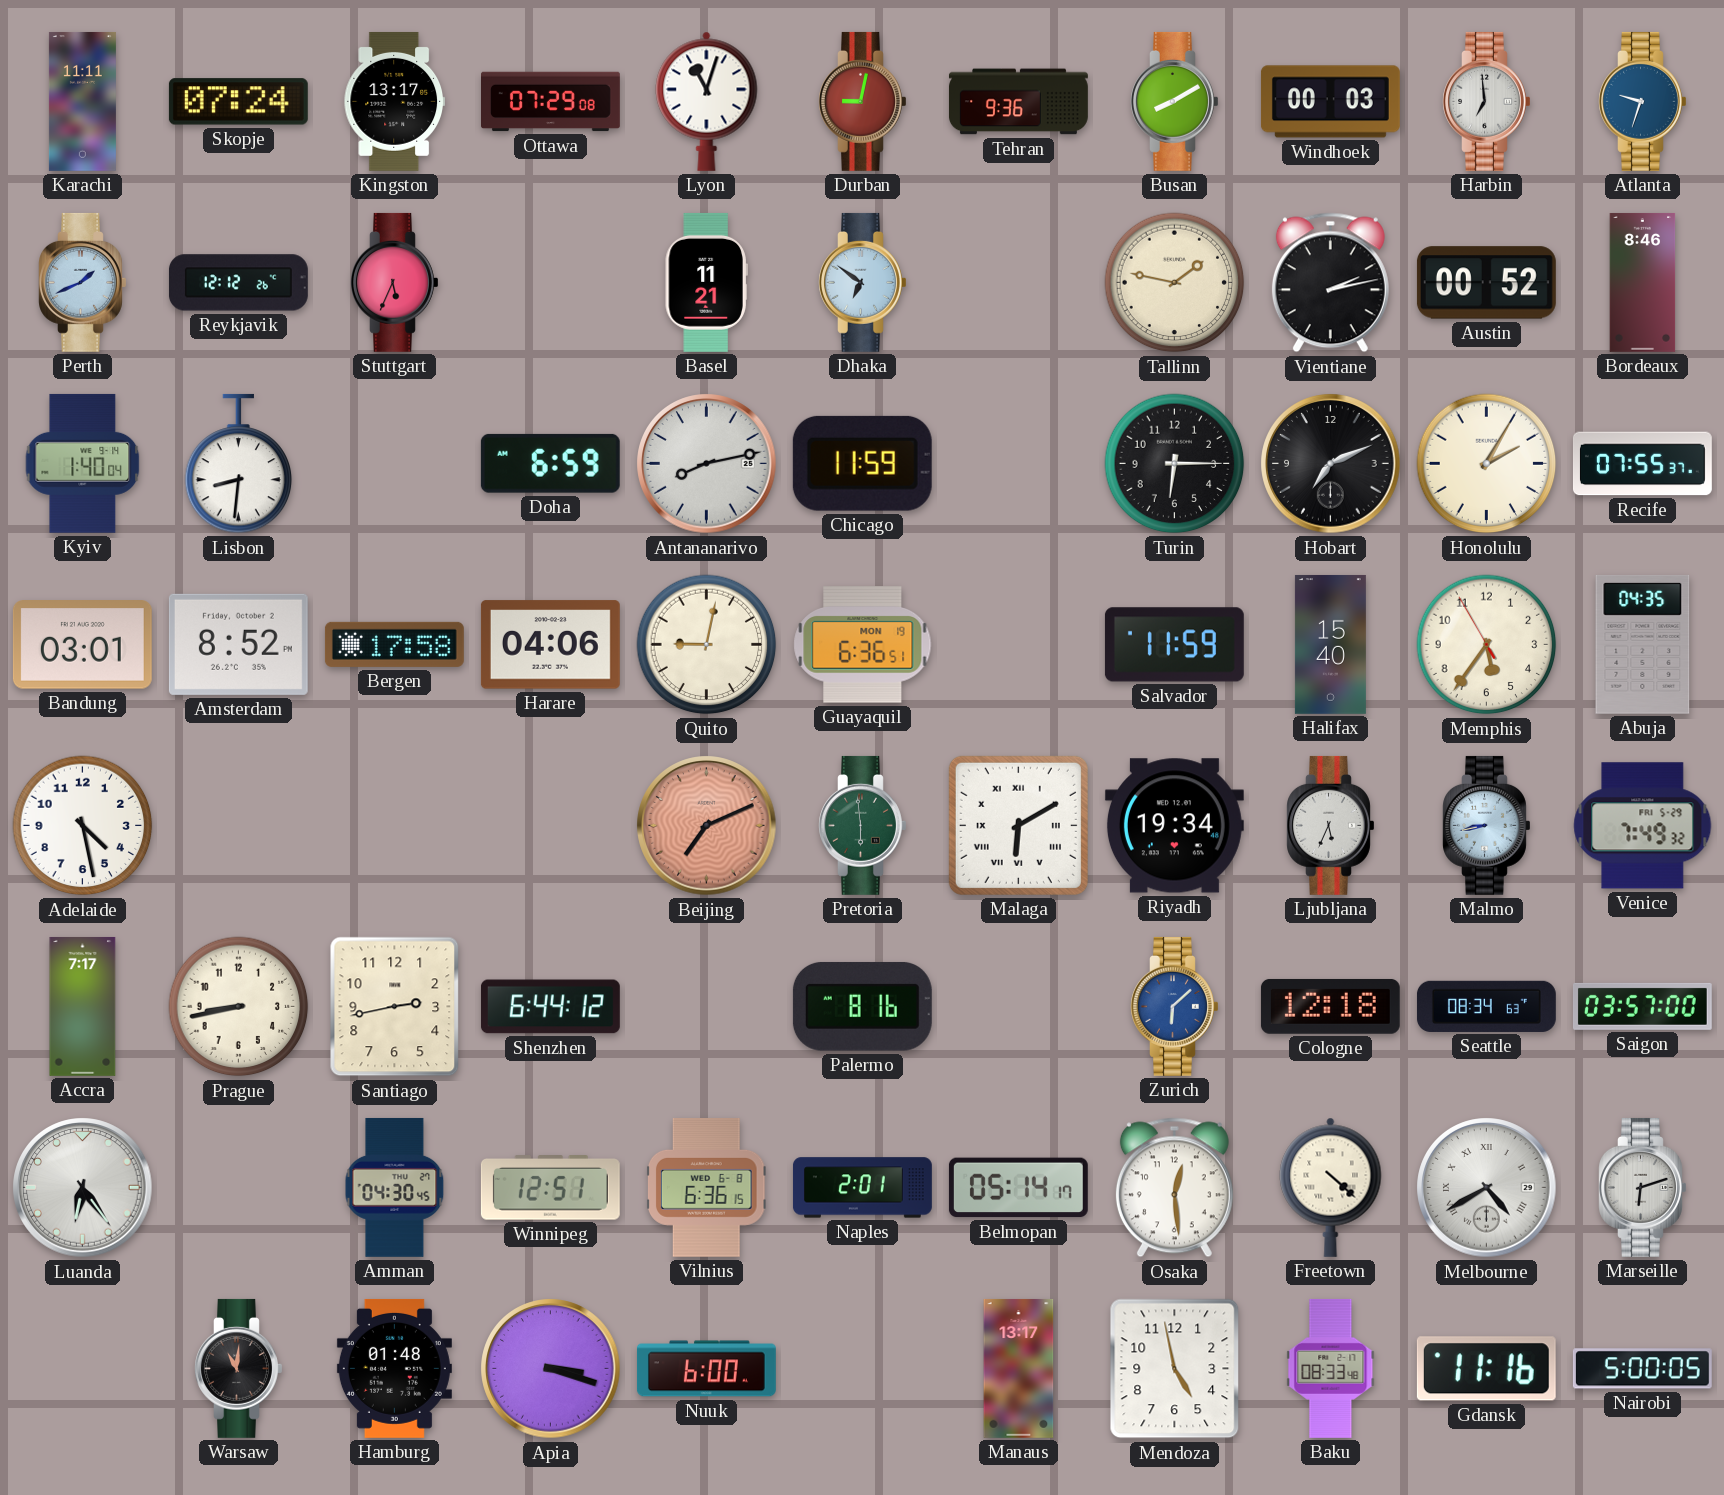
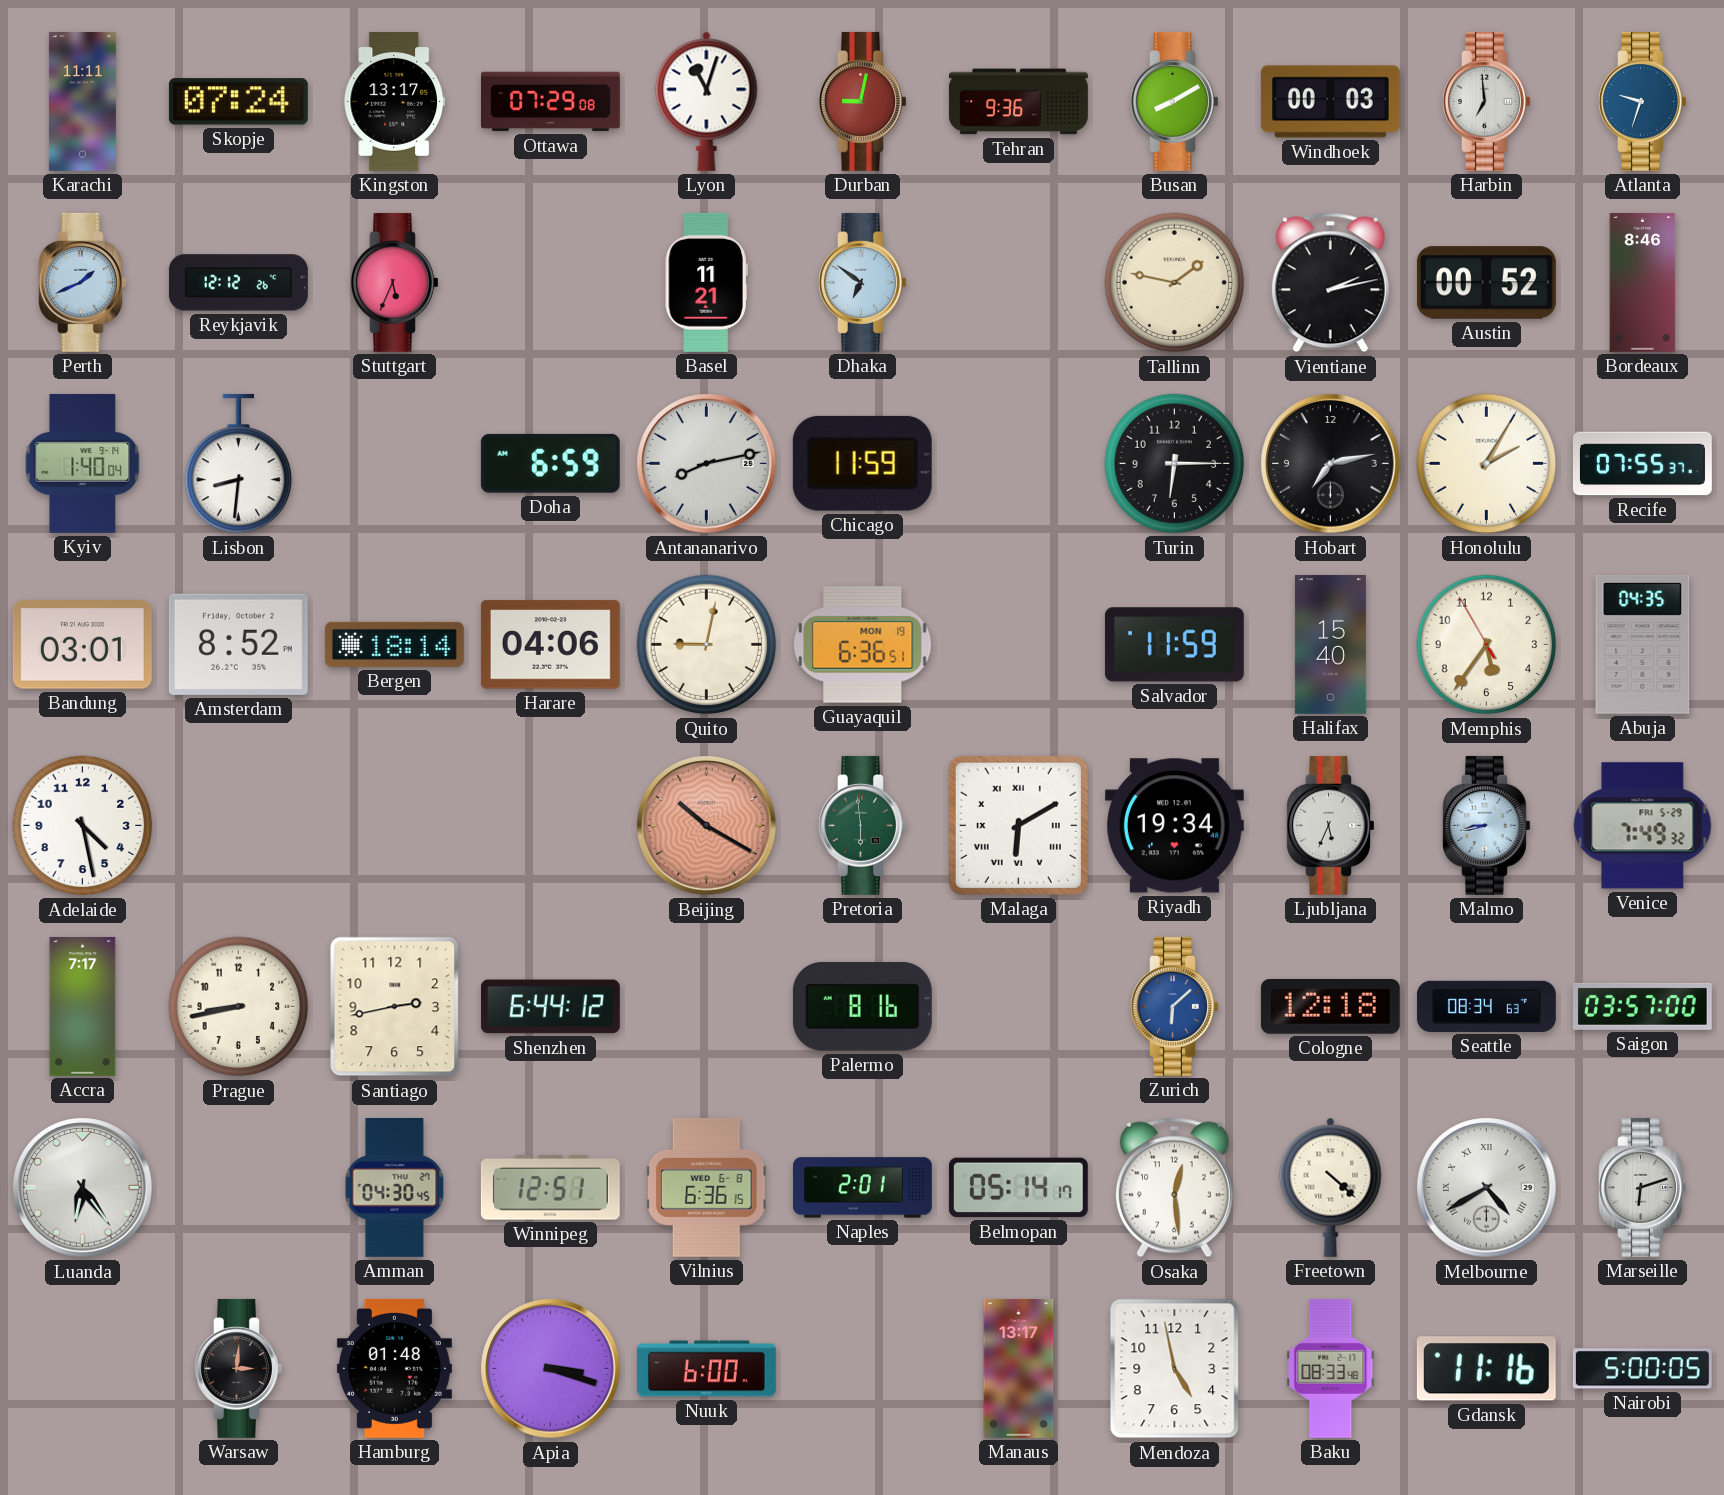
Hobart: 7:11 -> 7:13 (1331, 464)
Bergen: 17:58 -> 18:14 (394, 644)
Beijing: 7:11 -> 10:20 (707, 826)
Warsaw: 11:01 -> 3:01 (239, 1368)
